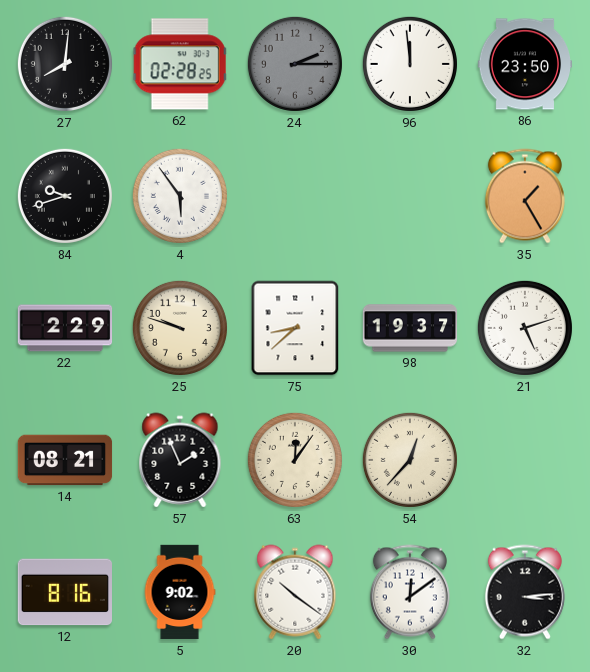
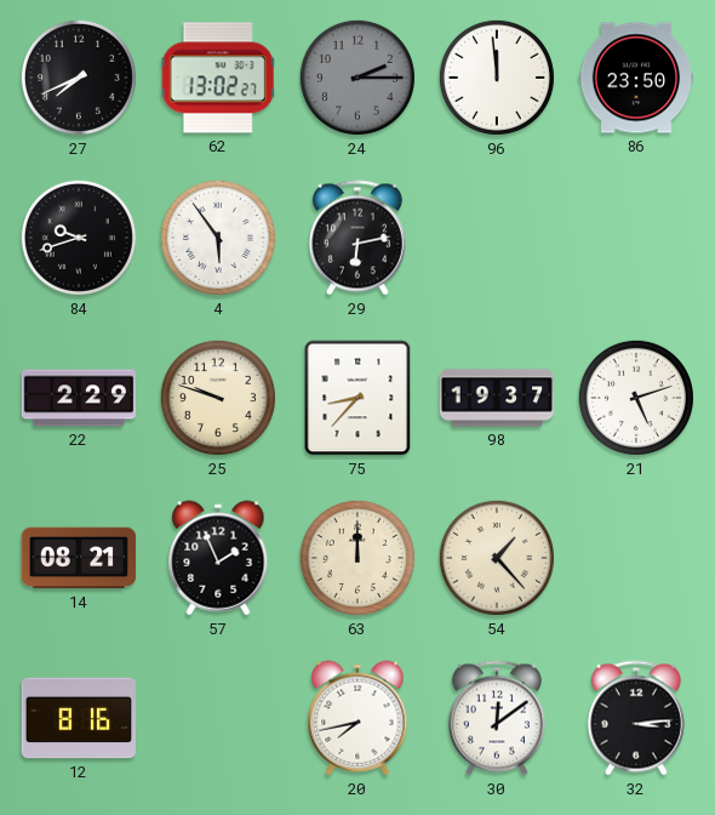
27: 8:01 -> 7:41 (79, 78)
62: 02:28 -> 13:02 (218, 78)
29: none -> 6:13 (358, 238)
35: 1:25 -> none (525, 196)
75: 8:38 -> 8:37 (358, 398)
63: 12:06 -> 12:00 (358, 558)
54: 12:37 -> 1:23 (497, 558)
5: 9:02 -> none (180, 592)
20: 10:21 -> 7:43 (358, 718)
